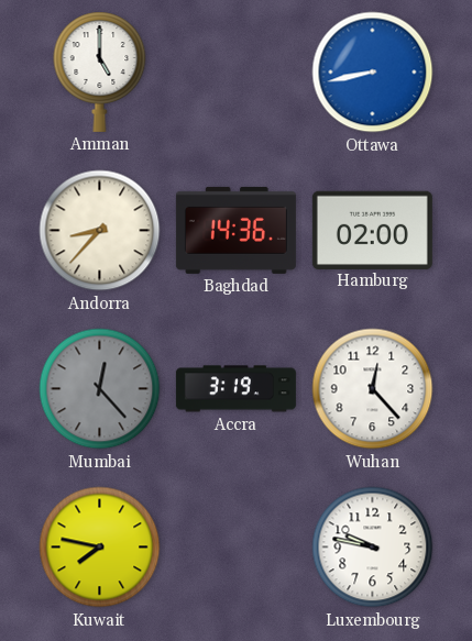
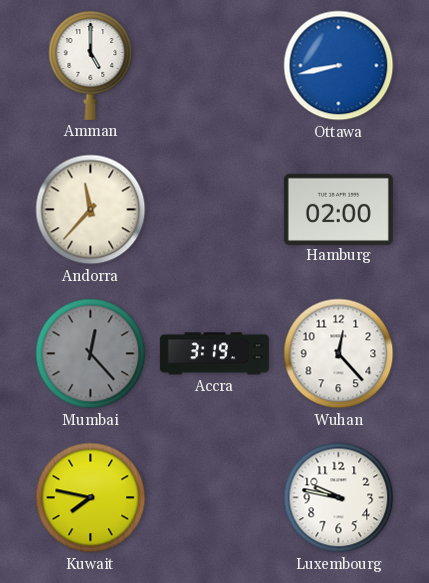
Andorra: 8:37 -> 11:37 (91, 210)
Baghdad: 14:36 -> none (235, 230)
